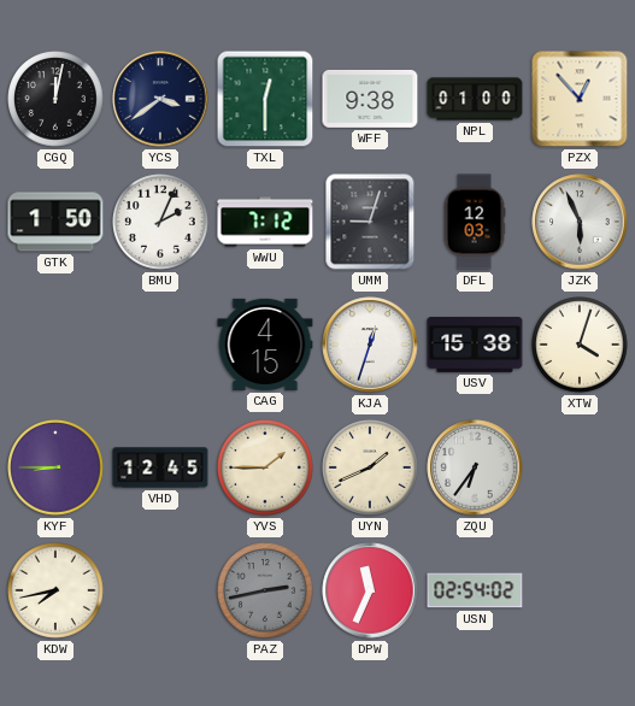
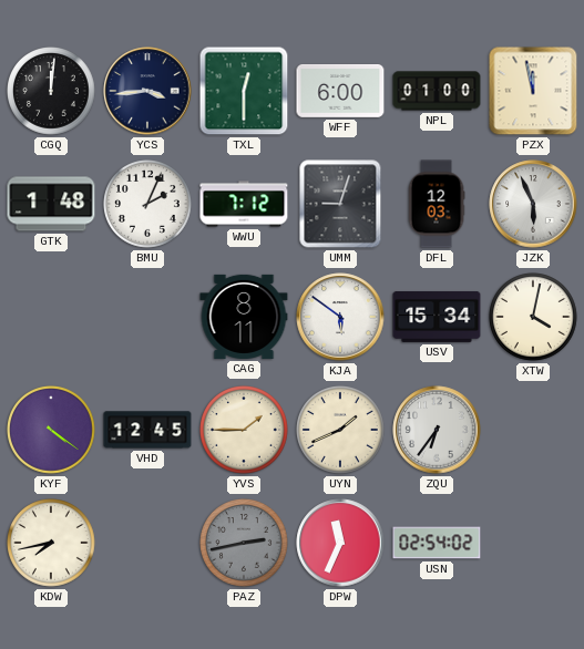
CGQ: 12:02 -> 12:01 (52, 92)
YCS: 3:39 -> 3:44 (147, 91)
WFF: 9:38 -> 6:00 (340, 92)
PZX: 12:53 -> 11:58 (533, 91)
GTK: 1:50 -> 1:48 (51, 204)
CAG: 4:15 -> 8:11 (244, 317)
KJA: 12:33 -> 5:51 (340, 317)
USV: 15:38 -> 15:34 (437, 317)
XTW: 4:03 -> 4:02 (534, 318)
KYF: 8:45 -> 4:21 (52, 431)
